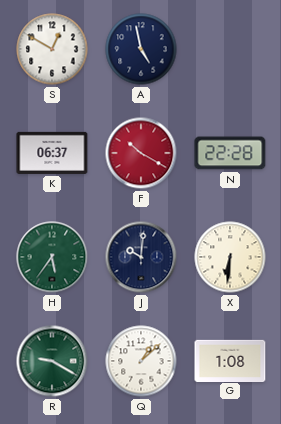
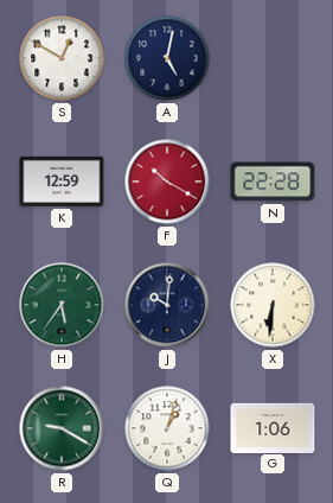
A: 4:58 -> 5:02 (167, 58)
K: 06:37 -> 12:59 (62, 182)
Q: 1:08 -> 1:03 (167, 428)
G: 1:08 -> 1:06 (273, 427)
